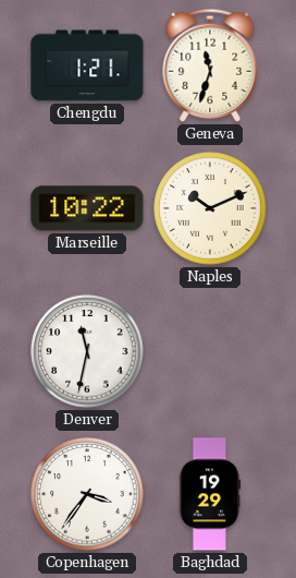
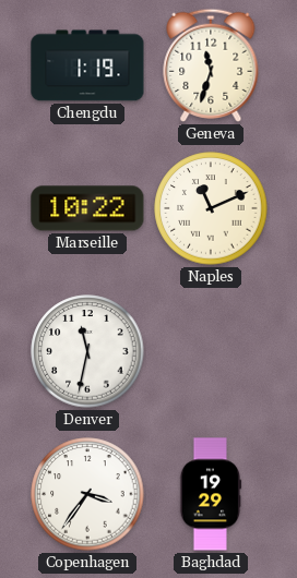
Chengdu: 1:21 -> 1:19 (87, 65)
Naples: 10:11 -> 11:11 (211, 208)
